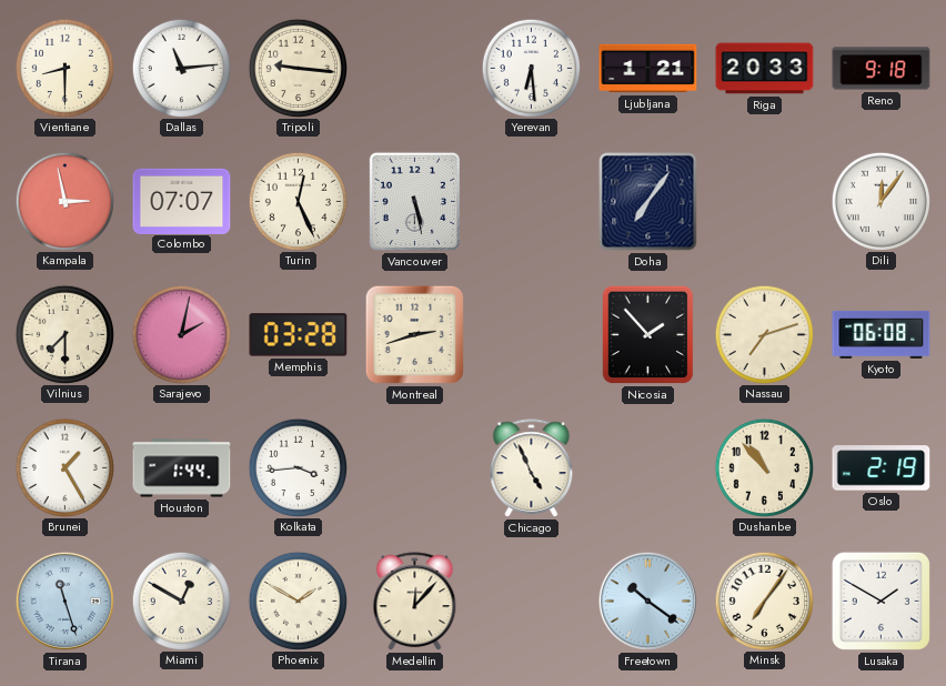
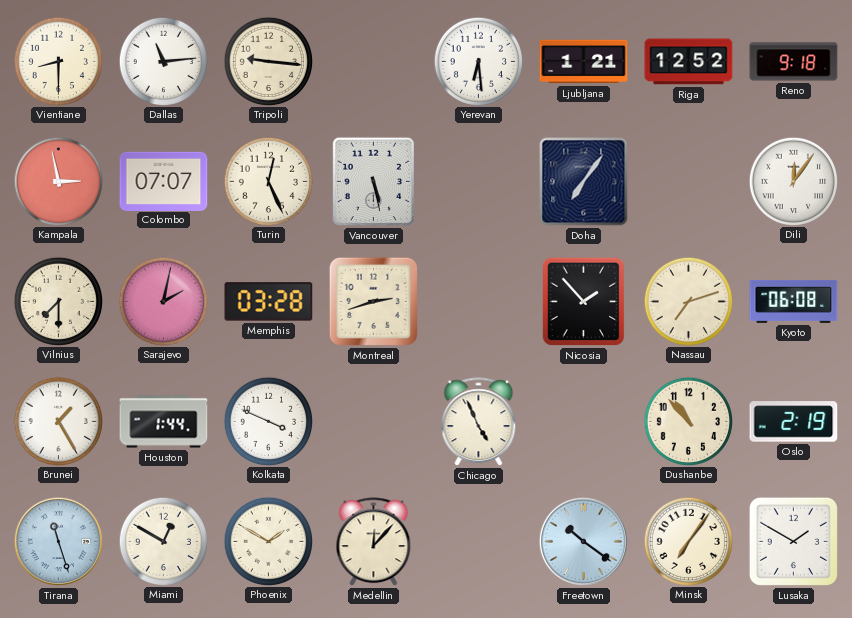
Riga: 20:33 -> 12:52 (689, 62)
Kolkata: 3:44 -> 3:49 (268, 421)
